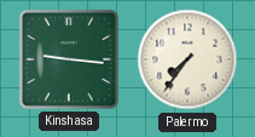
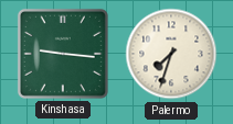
Palermo: 7:36 -> 7:33 (171, 54)
